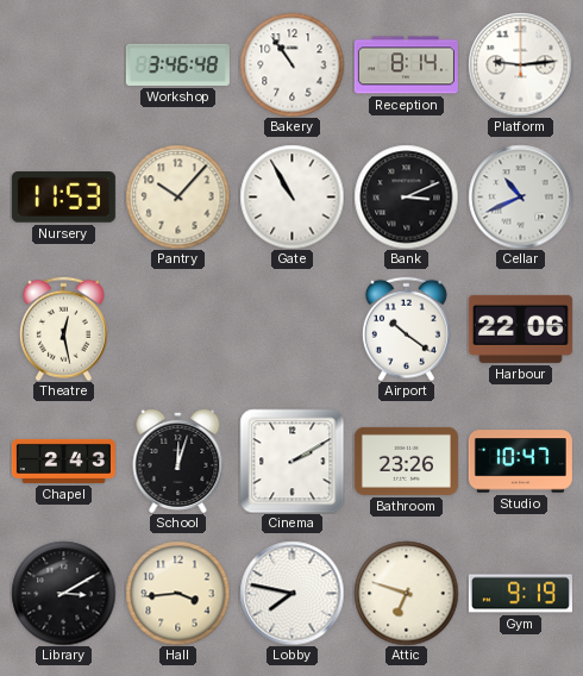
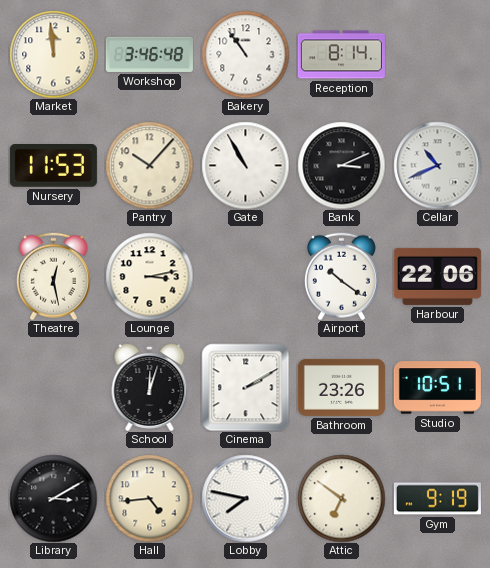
Market: none -> 11:59 (53, 54)
Platform: 9:14 -> none (520, 64)
Lounge: none -> 3:13 (149, 276)
Chapel: 2:43 -> none (63, 461)
Studio: 10:47 -> 10:51 (437, 388)
Hall: 3:44 -> 4:44 (149, 498)
Attic: 6:48 -> 6:51 (341, 498)
